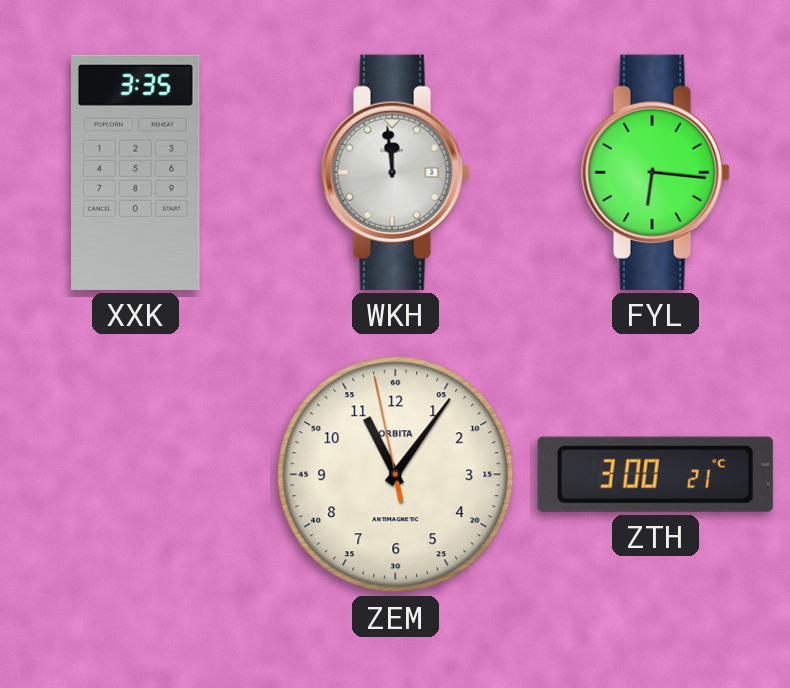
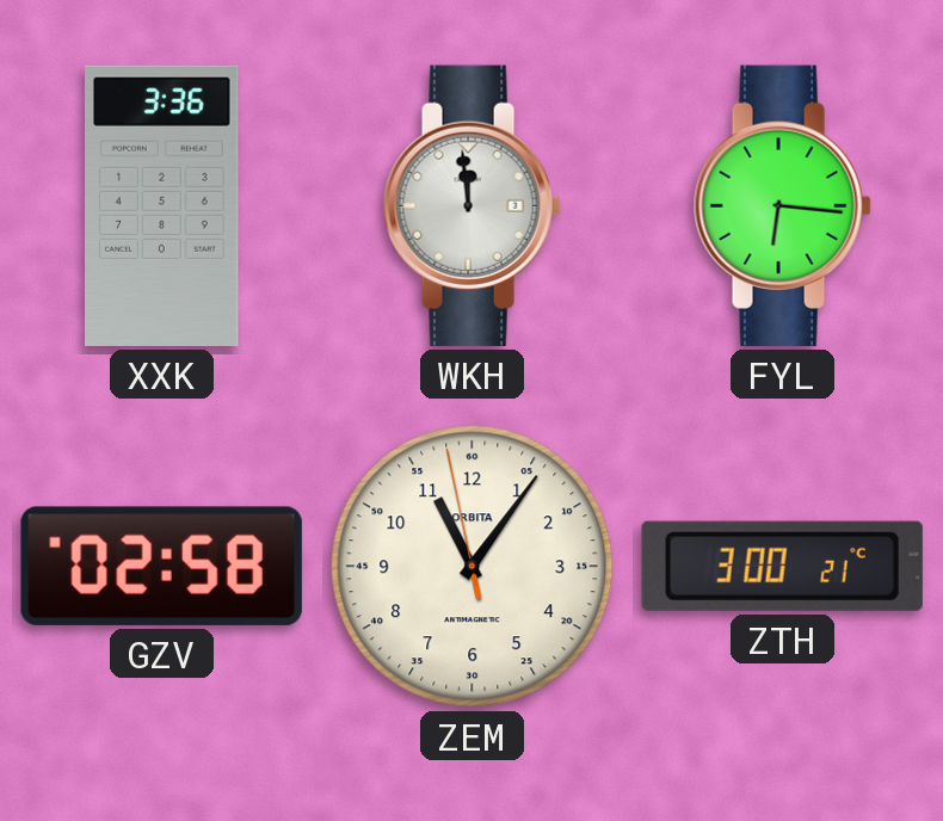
XXK: 3:35 -> 3:36 (162, 205)
GZV: none -> 02:58 (161, 566)
